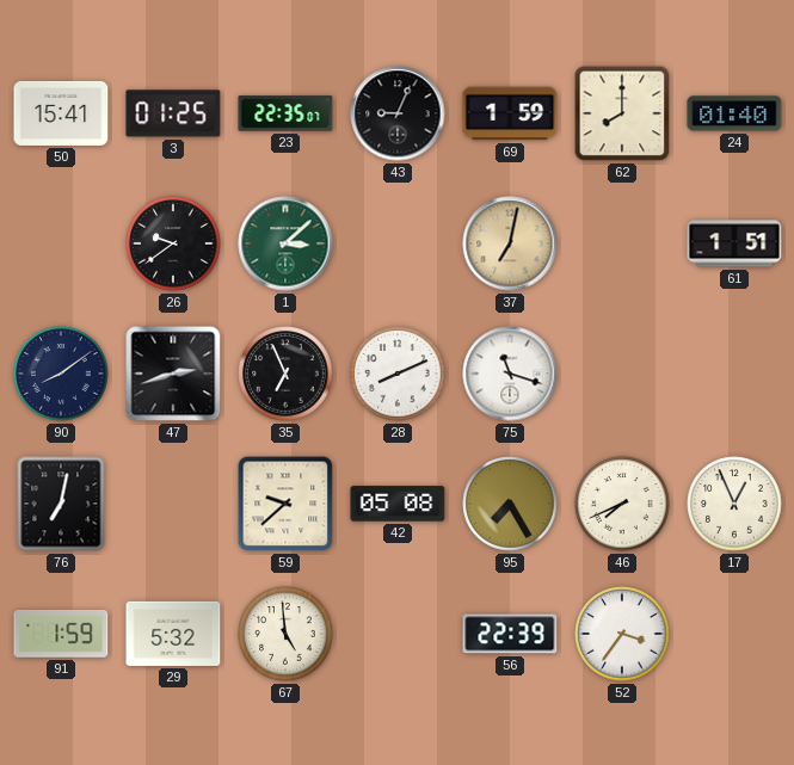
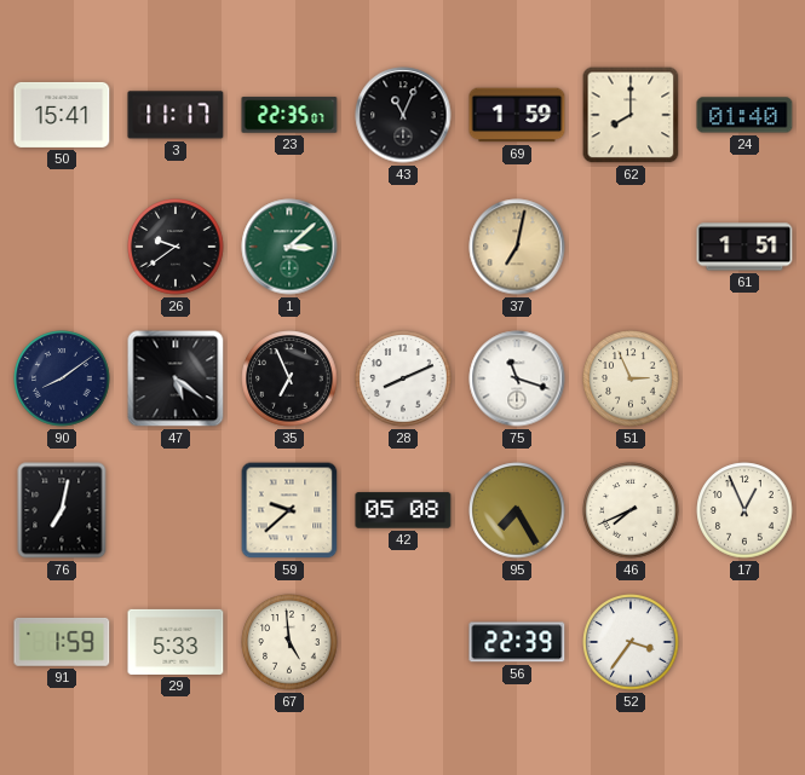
3: 01:25 -> 11:17 (176, 115)
43: 9:04 -> 11:04 (403, 115)
47: 2:42 -> 5:21 (176, 378)
51: none -> 2:56 (631, 378)
29: 5:32 -> 5:33 (176, 642)
